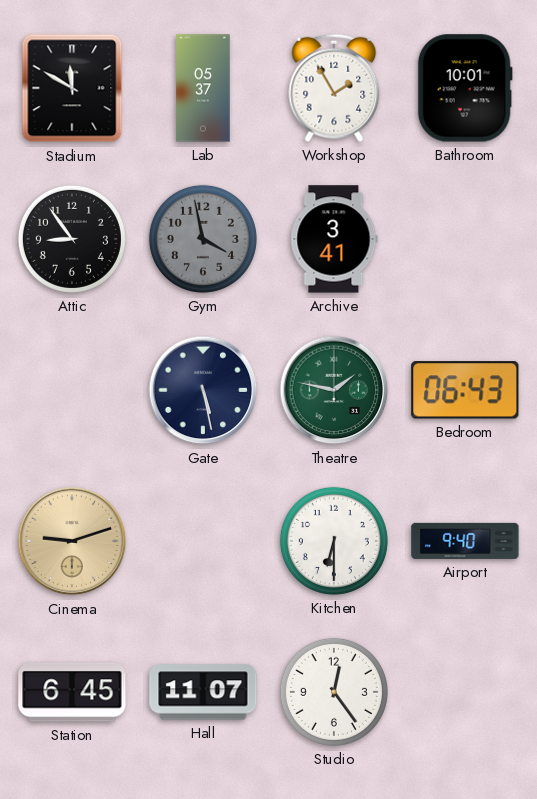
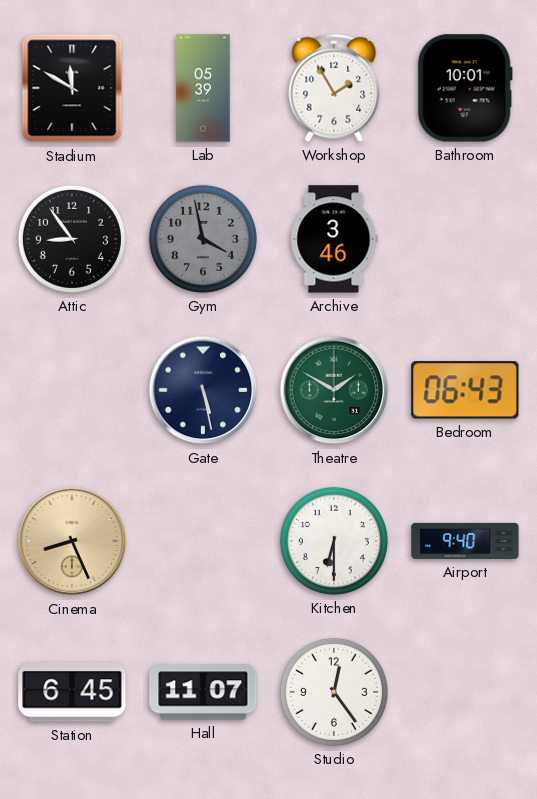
Lab: 05:37 -> 05:39 (203, 88)
Archive: 3:41 -> 3:46 (334, 239)
Theatre: 1:47 -> 1:50 (334, 390)
Cinema: 9:12 -> 8:26 (72, 541)
